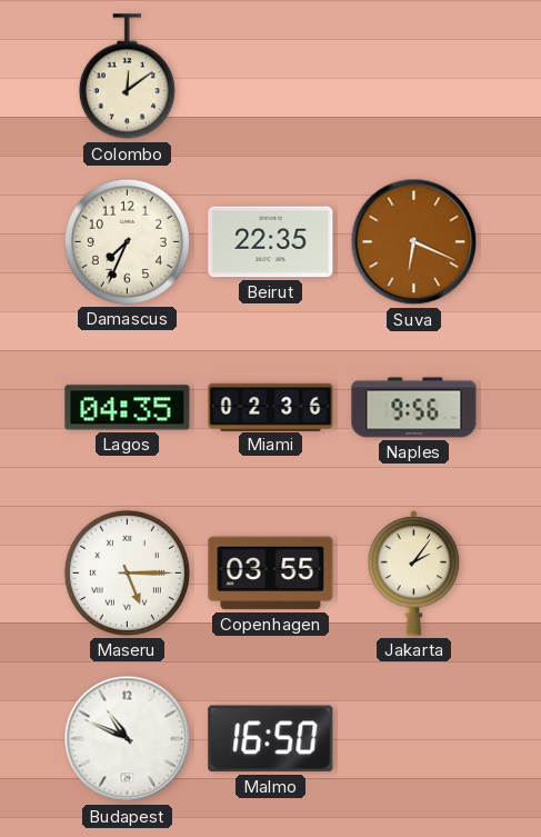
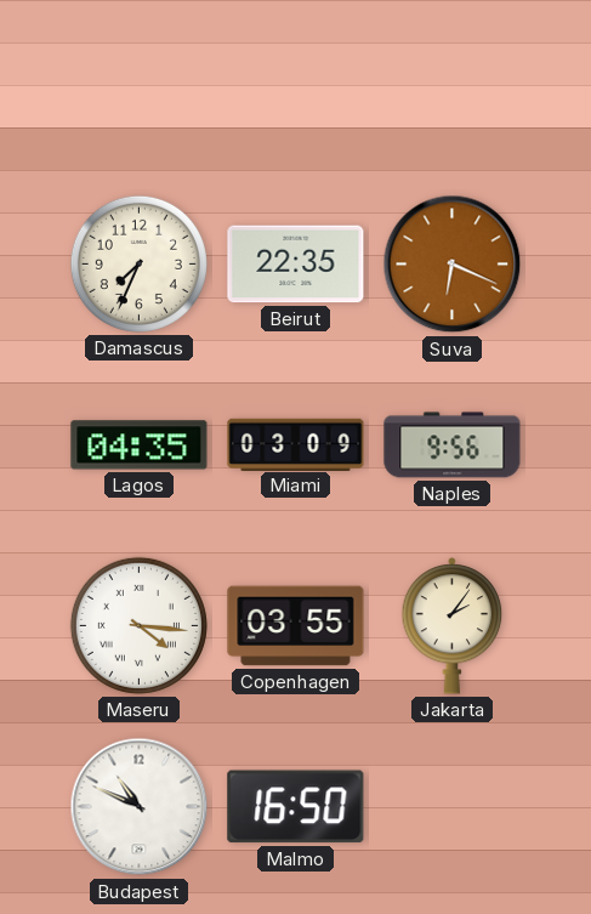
Colombo: 12:09 -> none (127, 77)
Miami: 02:36 -> 03:09 (296, 444)
Maseru: 5:15 -> 4:16 (138, 625)
